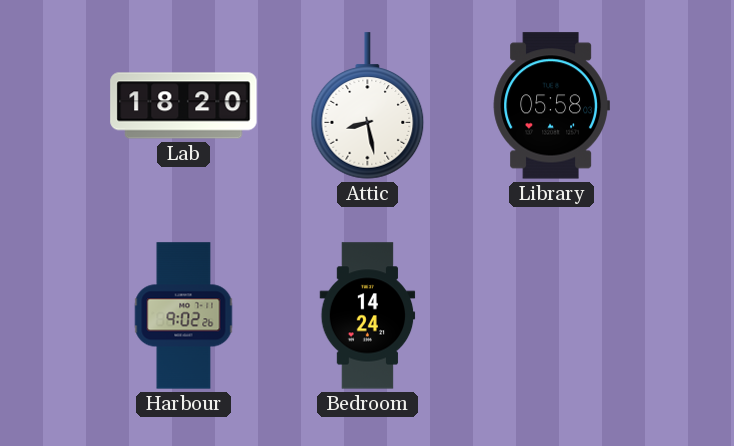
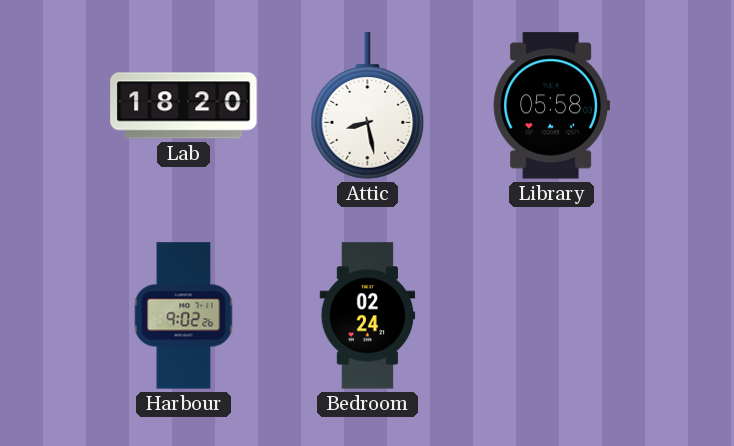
Bedroom: 14:24 -> 02:24 (368, 316)
